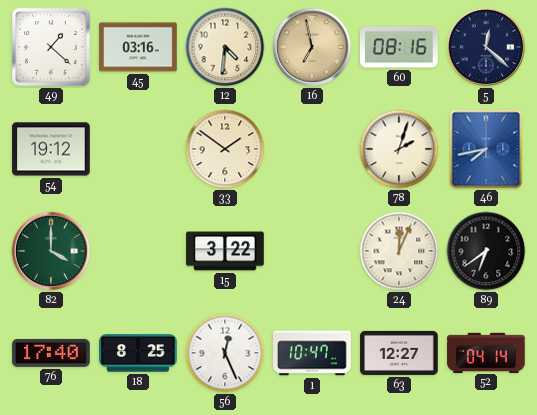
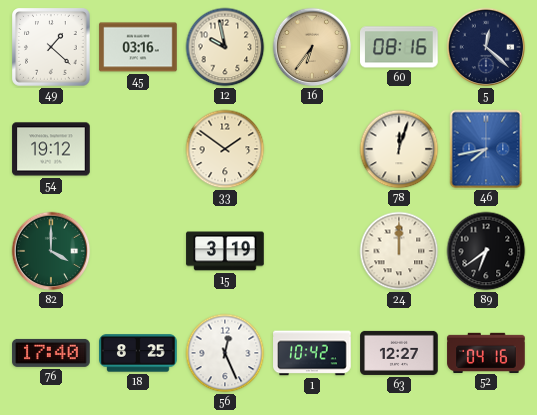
12: 4:31 -> 9:58 (225, 47)
16: 6:58 -> 6:36 (312, 47)
78: 2:03 -> 12:03 (399, 149)
15: 3:22 -> 3:19 (225, 251)
24: 12:04 -> 12:00 (399, 251)
1: 10:47 -> 10:42 (312, 353)
52: 04:14 -> 04:16 (486, 352)
